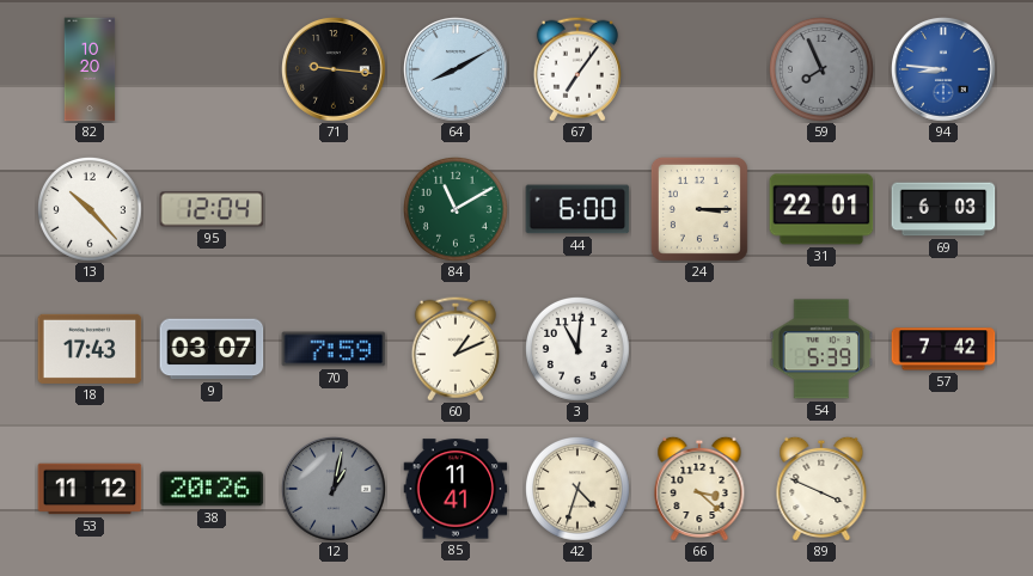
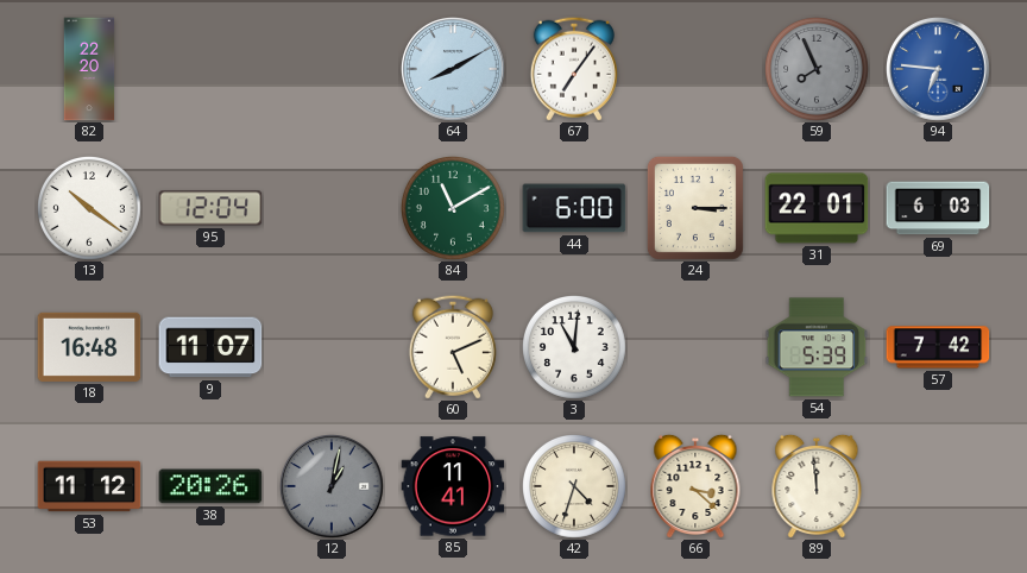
82: 10:20 -> 22:20 (89, 69)
71: 9:16 -> none (335, 71)
94: 8:46 -> 6:46 (939, 70)
13: 10:23 -> 10:21 (90, 209)
18: 17:43 -> 16:48 (89, 347)
9: 03:07 -> 11:07 (210, 347)
70: 7:59 -> none (334, 349)
60: 1:11 -> 5:11 (453, 347)
89: 3:49 -> 11:59 (817, 486)
